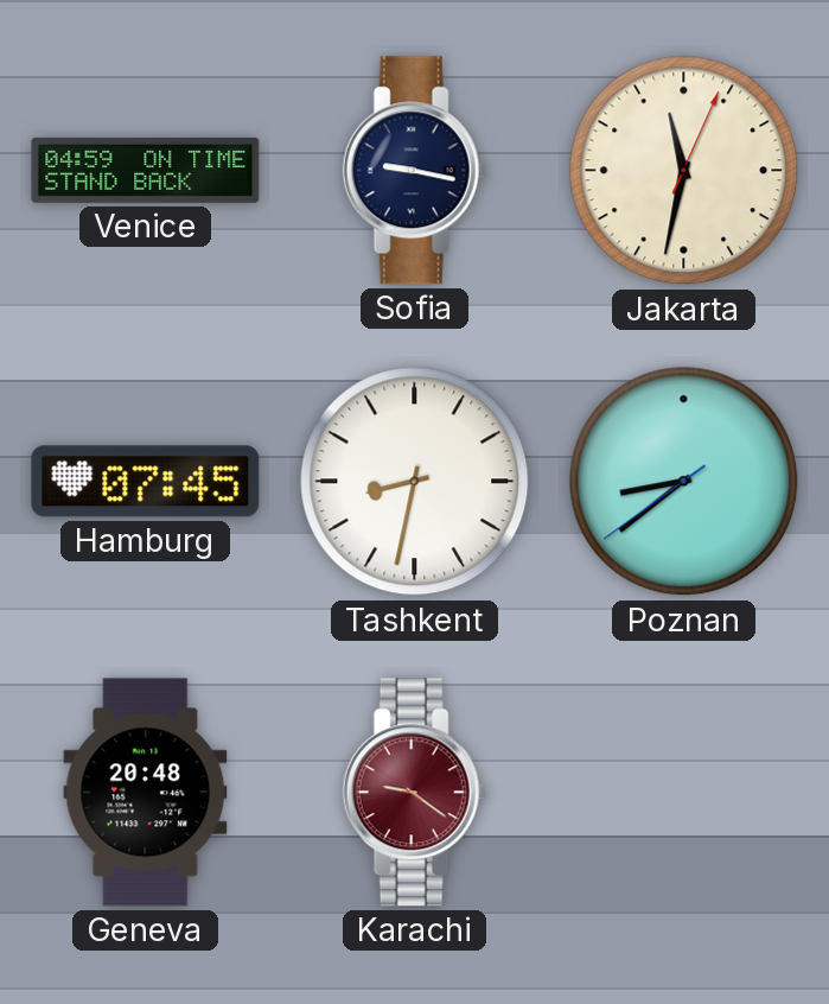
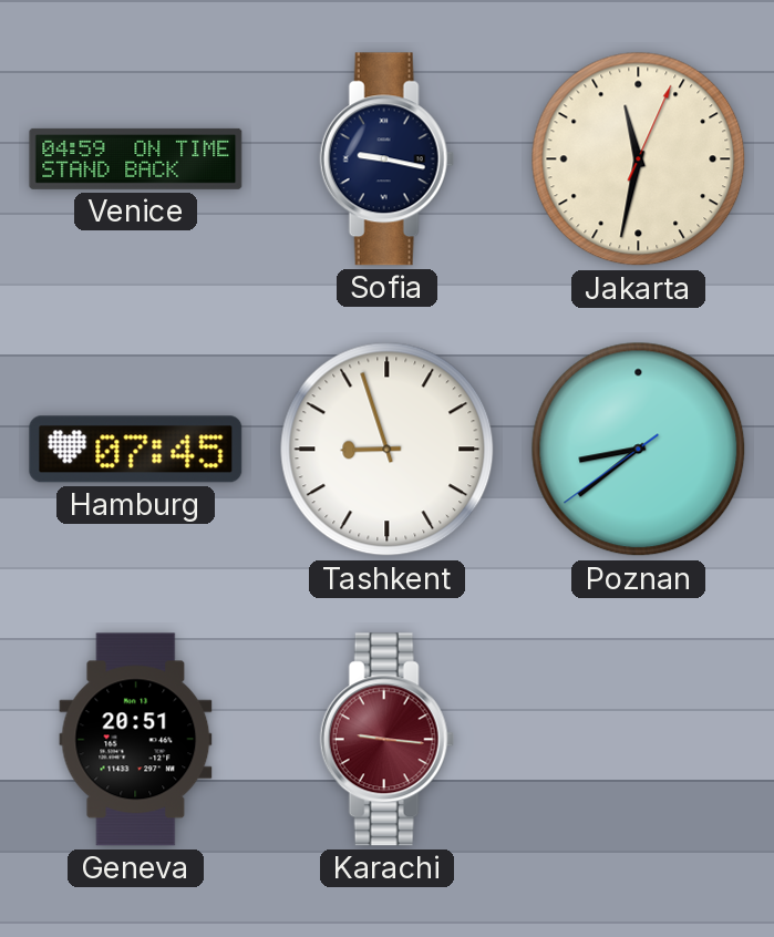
Tashkent: 8:32 -> 8:57 (388, 450)
Geneva: 20:48 -> 20:51 (136, 740)
Karachi: 9:21 -> 9:16 (386, 740)
